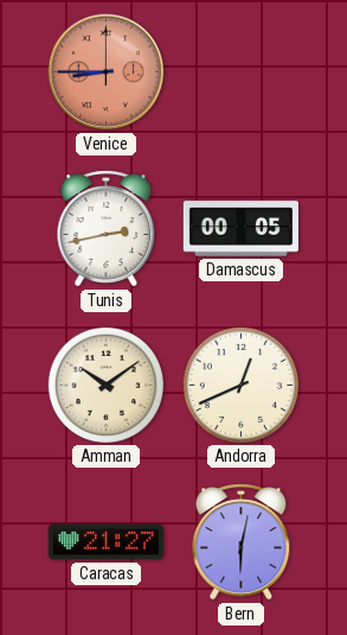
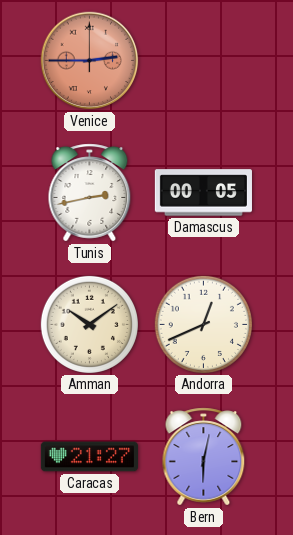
Venice: 8:45 -> 2:45 (90, 61)
